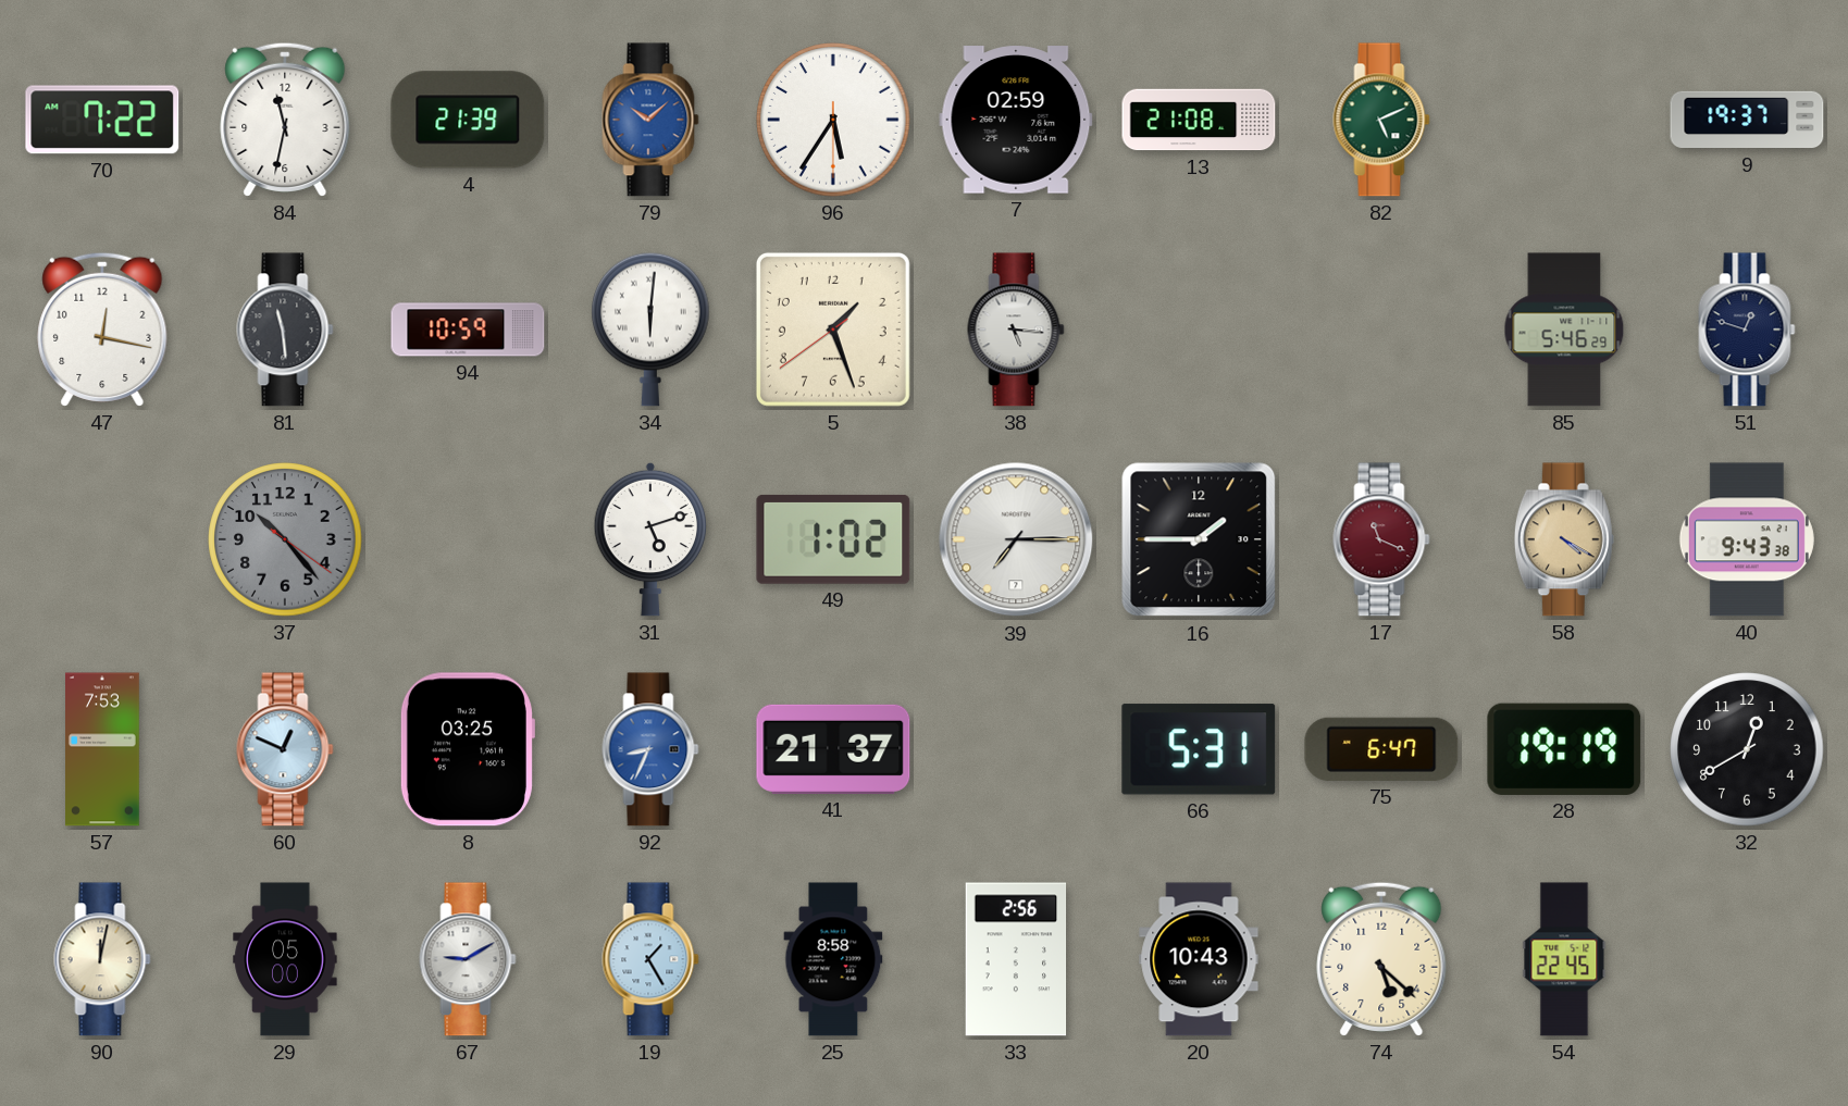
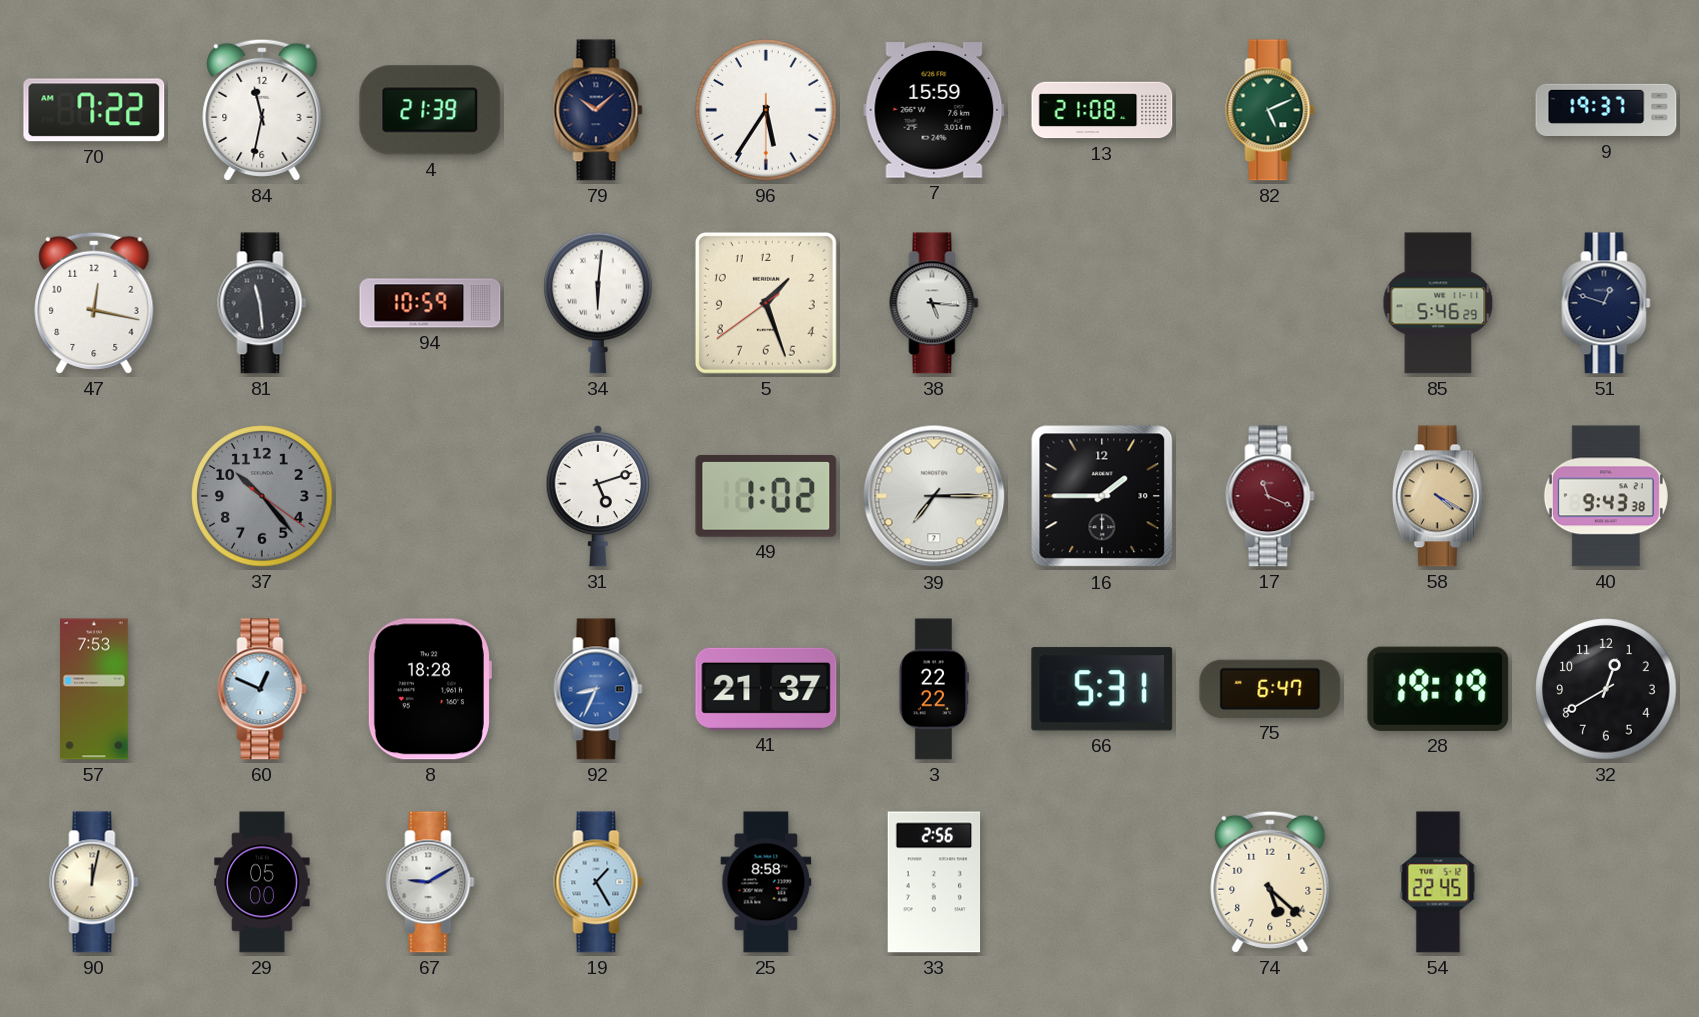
79 dial: blue -> navy (598, 110)
7: 02:59 -> 15:59 (934, 110)
8: 03:25 -> 18:28 (429, 689)
3: none -> 22:22 (934, 689)
20: 10:43 -> none (1199, 959)
